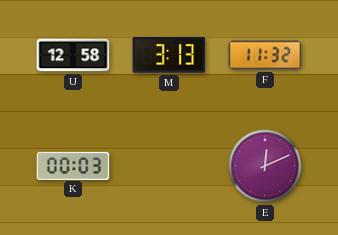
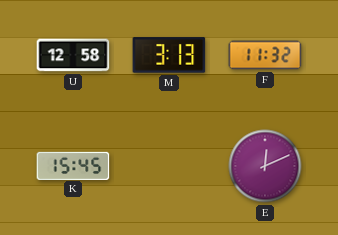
K: 00:03 -> 15:45 (73, 165)
